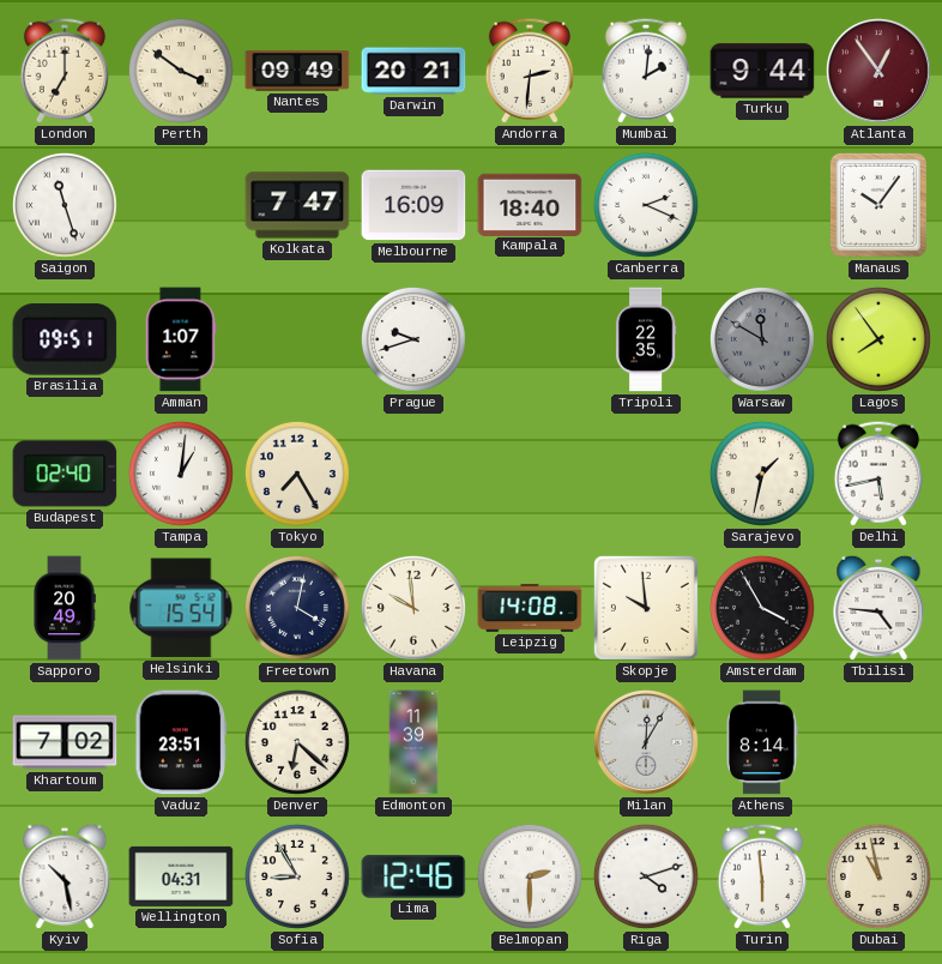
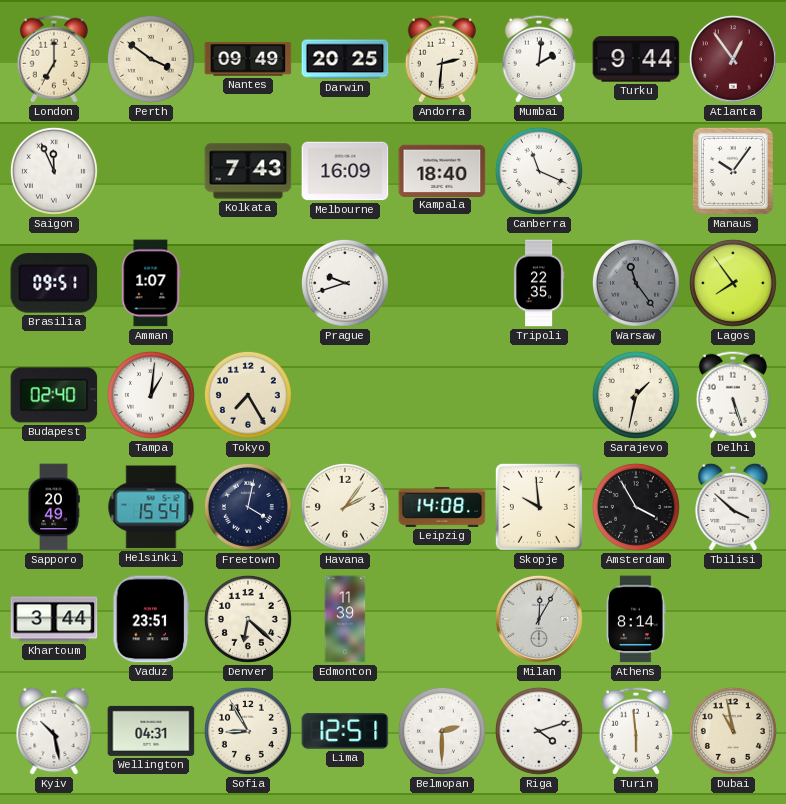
Darwin: 20:21 -> 20:25 (345, 59)
Saigon: 11:27 -> 11:56 (54, 171)
Kolkata: 7:47 -> 7:43 (248, 171)
Canberra: 2:19 -> 11:19 (539, 171)
Warsaw: 11:50 -> 11:24 (636, 283)
Delhi: 5:43 -> 5:27 (733, 395)
Havana: 9:59 -> 2:06 (345, 507)
Tbilisi: 4:46 -> 3:52 (733, 507)
Khartoum: 7:02 -> 3:44 (54, 619)
Lima: 12:46 -> 12:51 (345, 732)
